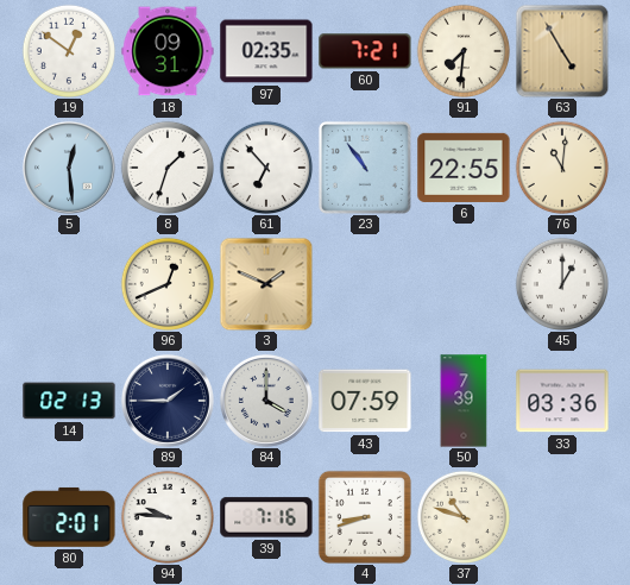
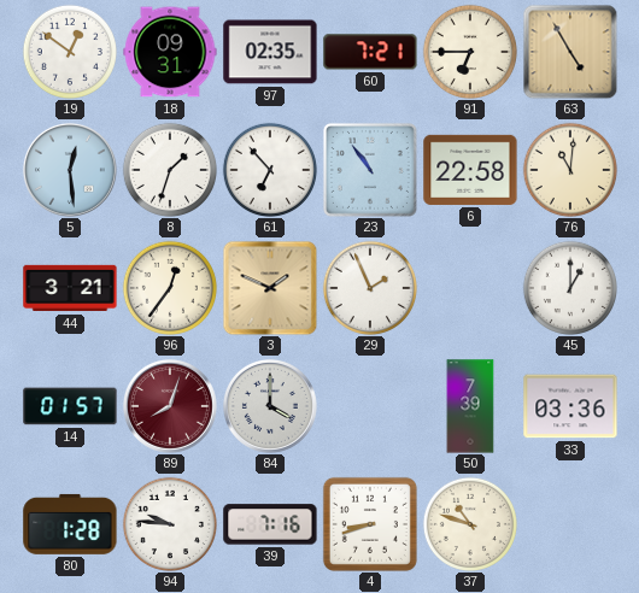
91: 7:31 -> 6:45 (469, 51)
6: 22:55 -> 22:58 (470, 170)
44: none -> 3:21 (70, 288)
96: 12:41 -> 12:36 (169, 287)
29: none -> 1:56 (369, 287)
14: 02:13 -> 01:57 (70, 406)
89: 1:45 -> 8:03 (170, 406)
89 dial: navy -> burgundy (170, 406)
43: 07:59 -> none (365, 401)
80: 2:01 -> 1:28 (70, 524)
